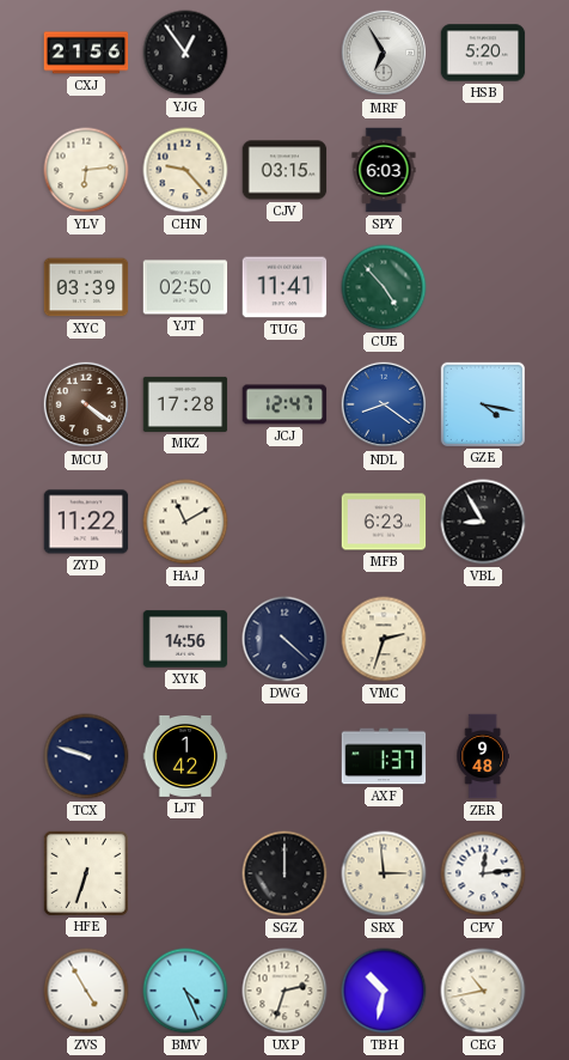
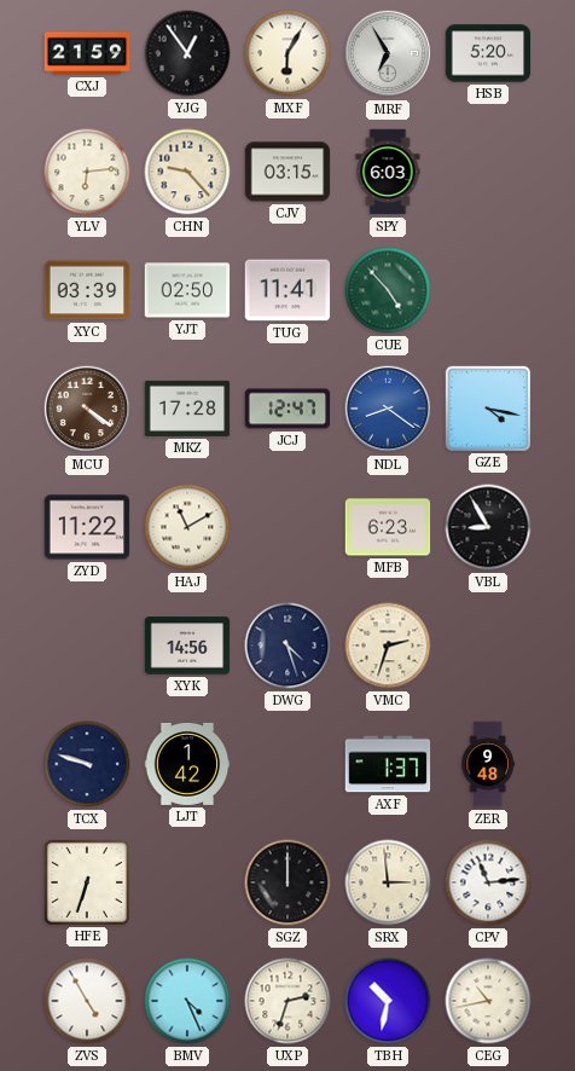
CXJ: 21:56 -> 21:59 (87, 53)
MXF: none -> 6:05 (287, 53)
DWG: 4:22 -> 4:27 (287, 646)
CPV: 12:14 -> 11:14 (488, 882)
